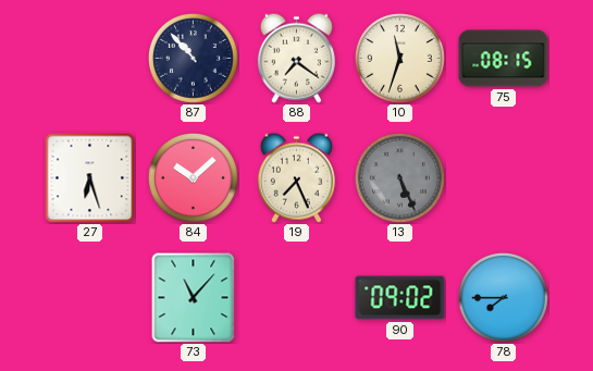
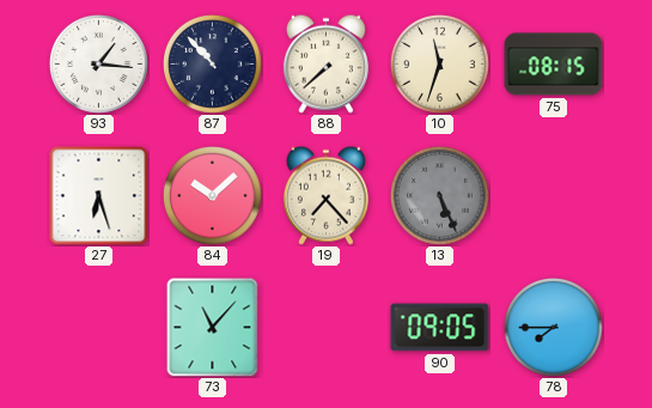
93: none -> 1:16 (99, 65)
88: 7:21 -> 7:38 (325, 63)
19: 7:26 -> 7:23 (325, 195)
90: 09:02 -> 09:05 (440, 328)
